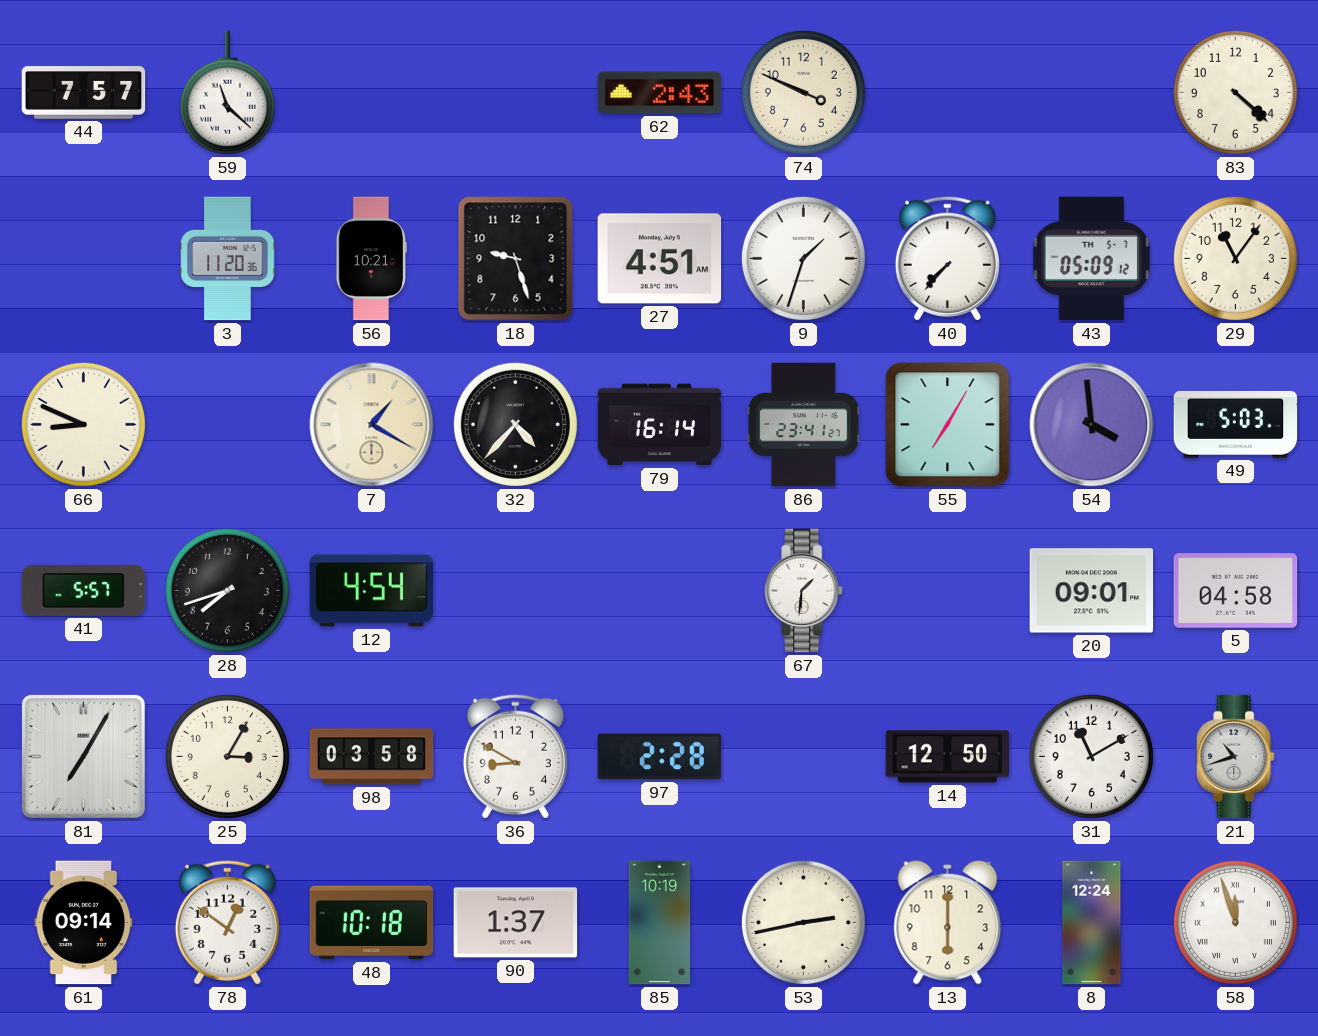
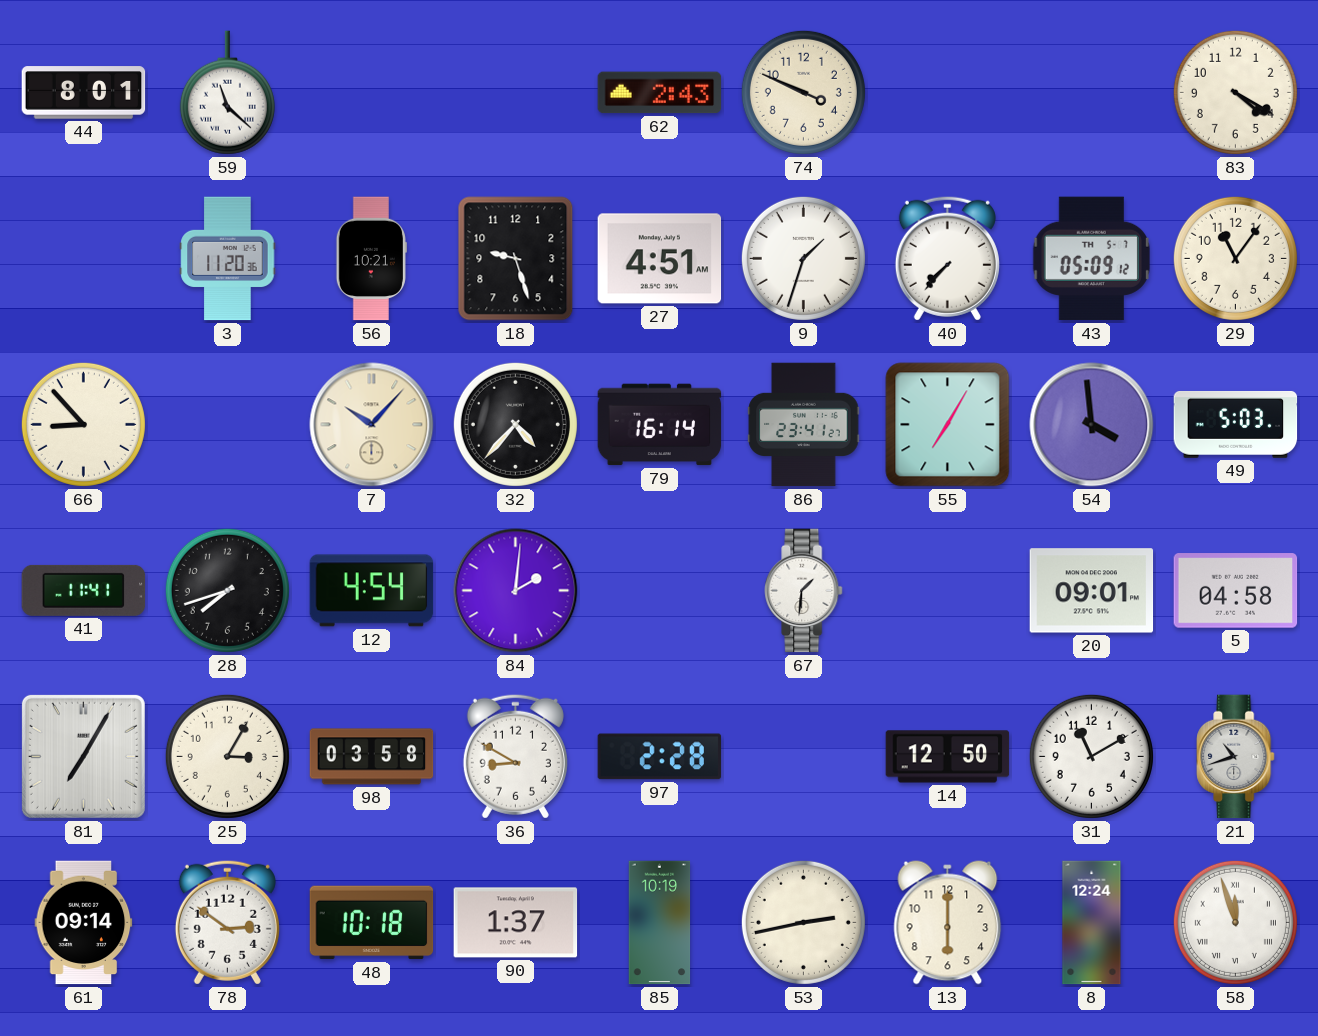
44: 7:57 -> 8:01 (84, 93)
83: 4:22 -> 4:20 (1235, 92)
66: 8:49 -> 8:53 (83, 424)
7: 1:20 -> 10:07 (372, 425)
41: 5:57 -> 11:41 (84, 590)
84: none -> 2:01 (516, 591)
78: 12:51 -> 2:51 (227, 922)
